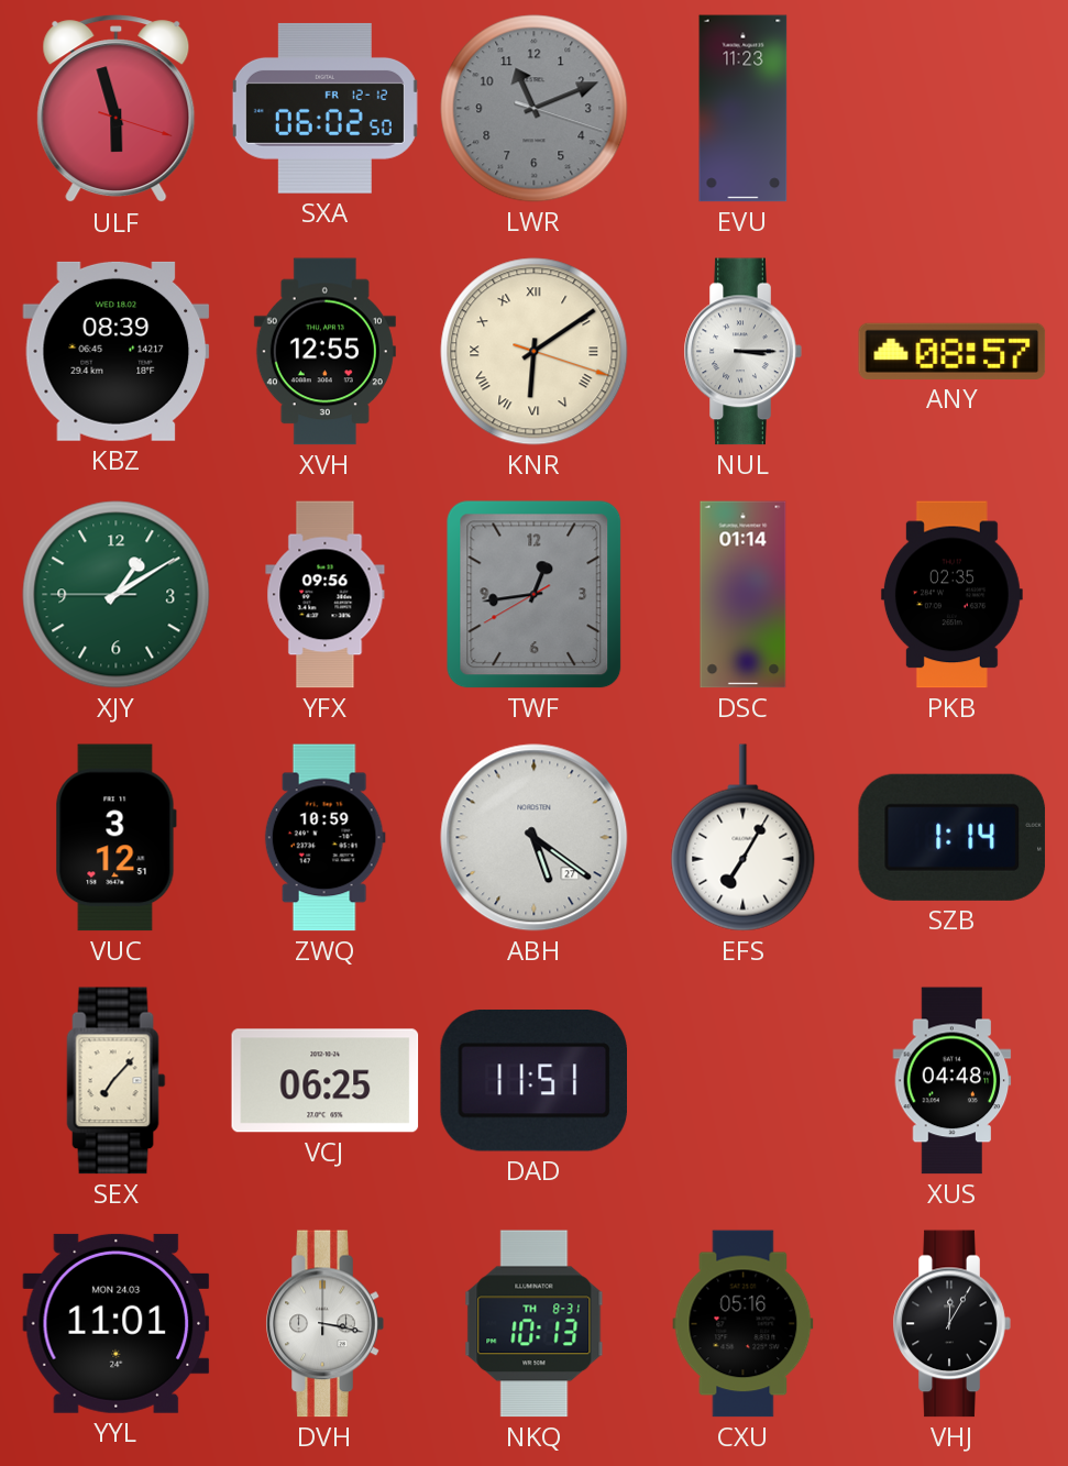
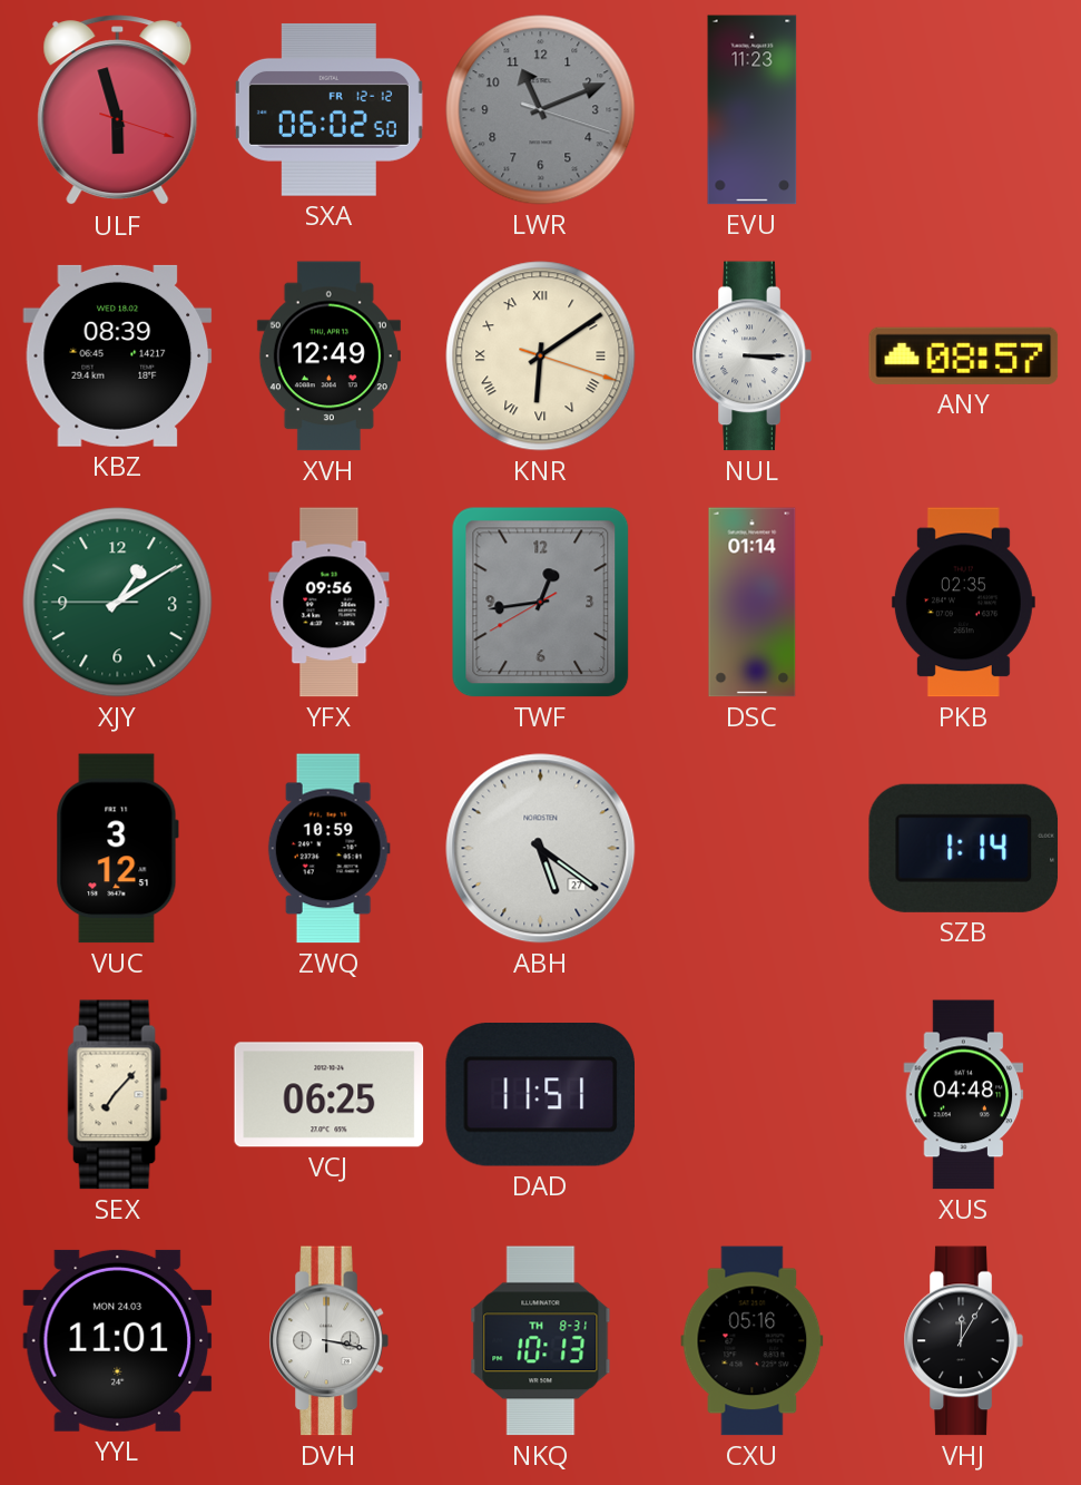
XVH: 12:55 -> 12:49 (328, 356)
EFS: 7:05 -> none (744, 838)
